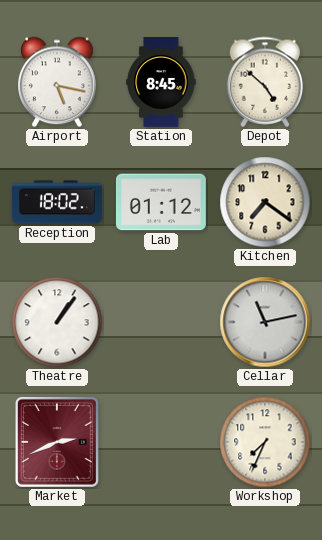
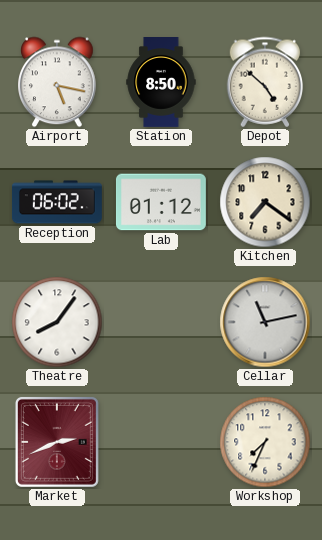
Station: 8:45 -> 8:50 (161, 83)
Reception: 18:02 -> 06:02 (57, 202)
Theatre: 1:06 -> 8:06 (57, 322)
